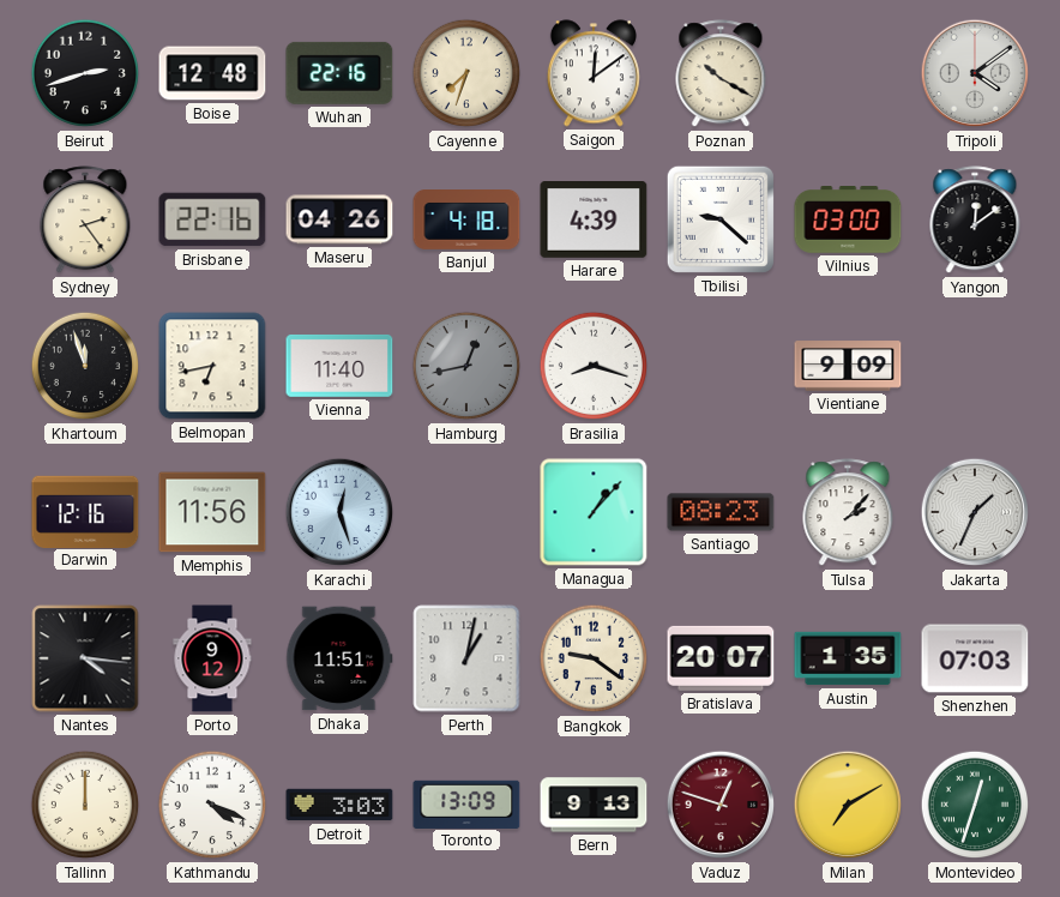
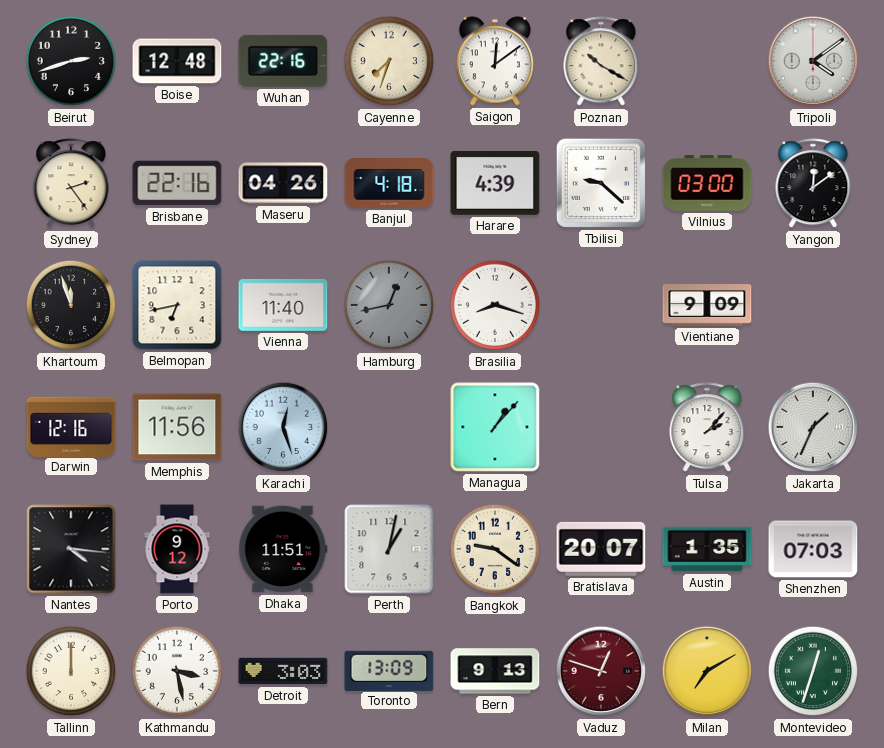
Santiago: 08:23 -> none (721, 512)
Kathmandu: 4:19 -> 3:28 (177, 671)
